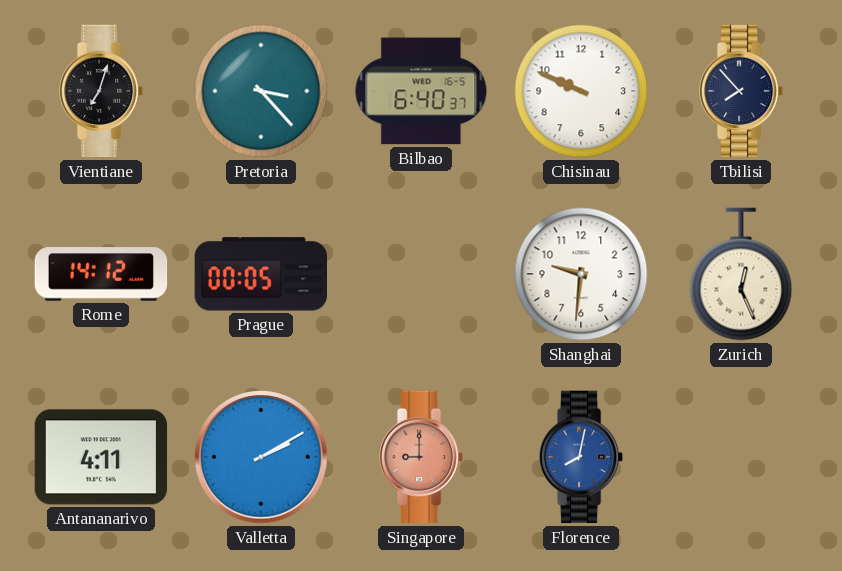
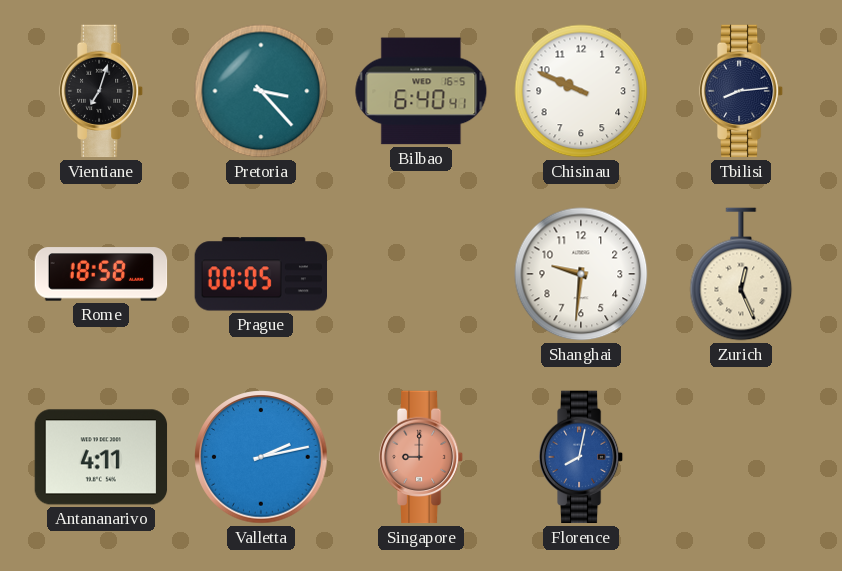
Bilbao: 6:40:37 -> 6:40:41 (421, 91)
Tbilisi: 7:53 -> 8:14 (741, 91)
Rome: 14:12 -> 18:58 (101, 274)
Valletta: 2:10 -> 2:13 (261, 457)
